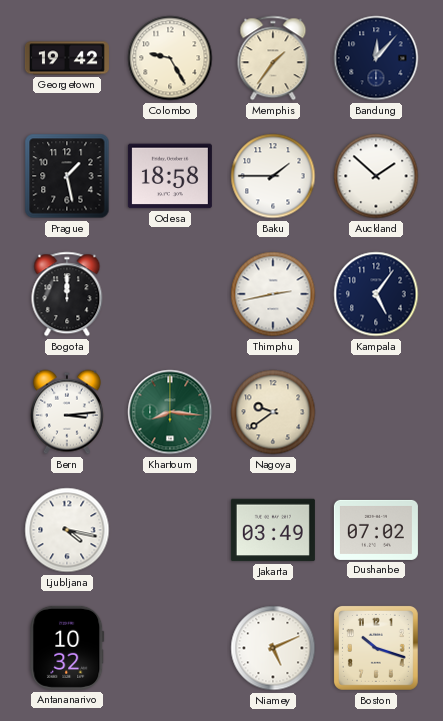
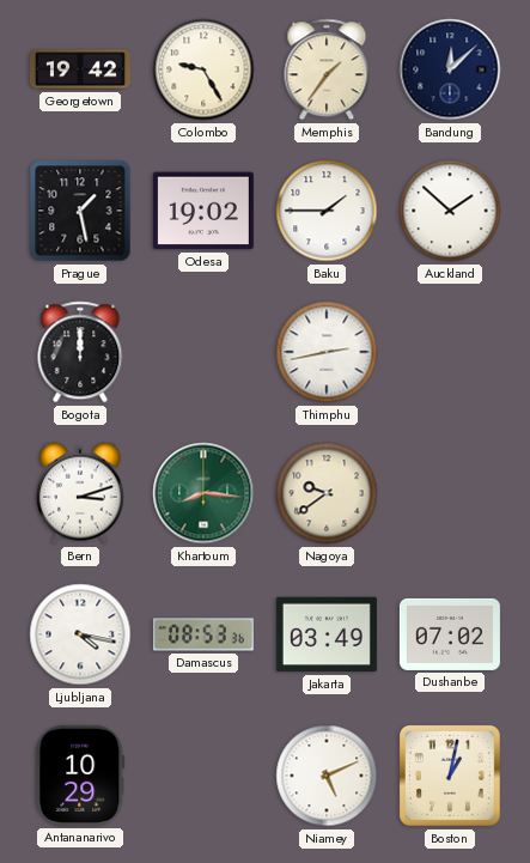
Bandung: 12:07 -> 12:08 (450, 69)
Odesa: 18:58 -> 19:02 (203, 211)
Kampala: 5:06 -> none (376, 294)
Bern: 3:14 -> 3:12 (80, 493)
Damascus: none -> 08:53 (203, 634)
Antananarivo: 10:32 -> 10:29 (80, 776)
Boston: 10:18 -> 1:02 (450, 776)
